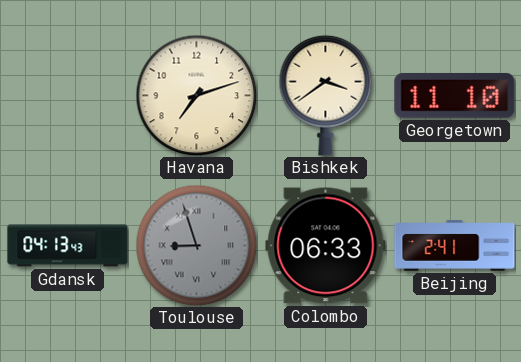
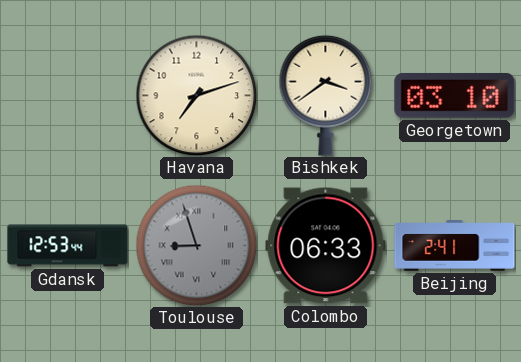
Georgetown: 11:10 -> 03:10 (455, 95)
Gdansk: 04:13 -> 12:53 (68, 246)
